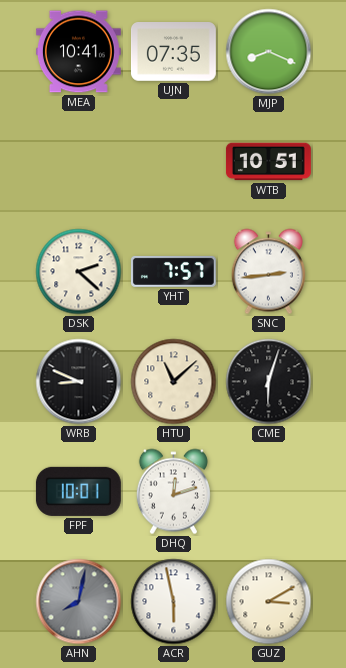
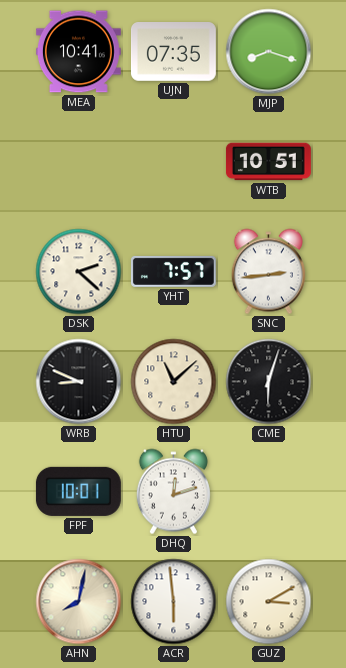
MJP: 8:19 -> 8:18 (269, 52)
AHN dial: grey -> cream (79, 602)
ACR: 5:58 -> 5:59 (174, 602)
